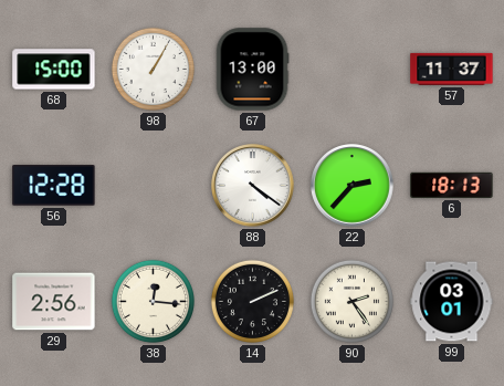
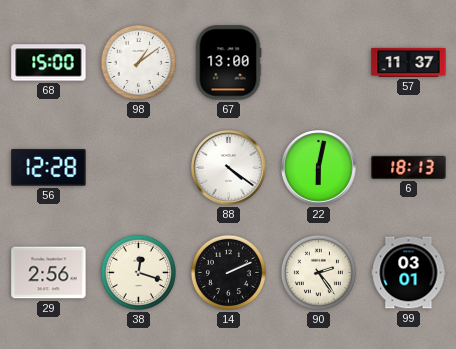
98: 1:05 -> 1:09 (138, 62)
22: 2:37 -> 6:02 (319, 168)
38: 12:16 -> 12:18 (138, 272)
